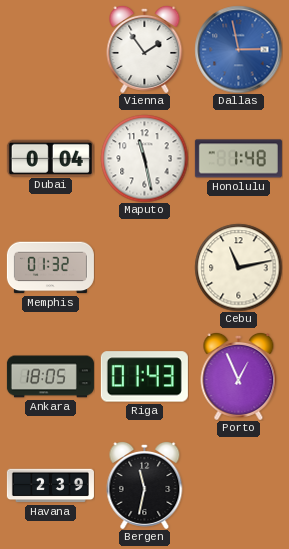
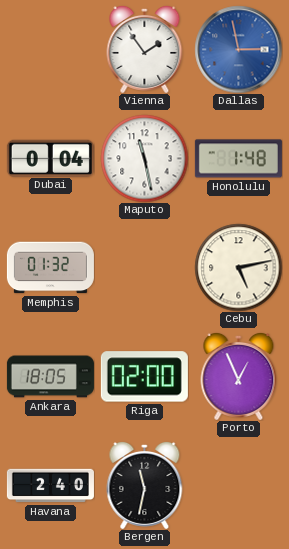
Cebu: 11:13 -> 5:13 (238, 267)
Riga: 01:43 -> 02:00 (144, 377)
Havana: 2:39 -> 2:40 (50, 486)
